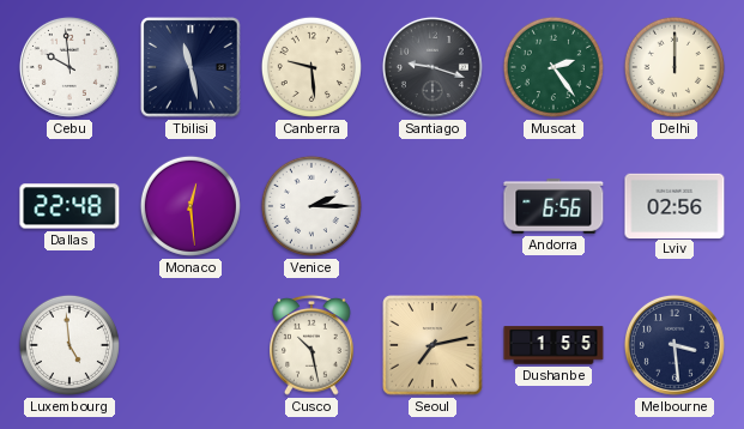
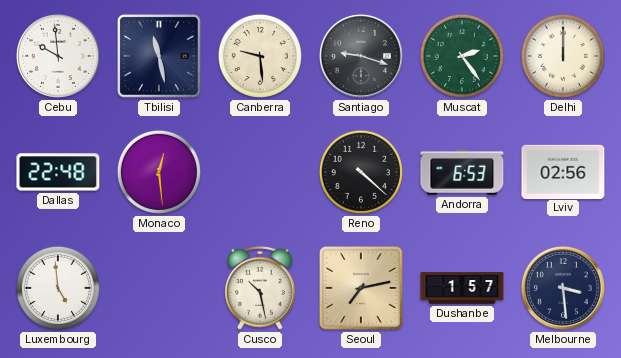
Venice: 2:15 -> none (311, 206)
Reno: none -> 4:22 (361, 172)
Andorra: 6:56 -> 6:53 (462, 172)
Dushanbe: 1:55 -> 1:57 (462, 288)
